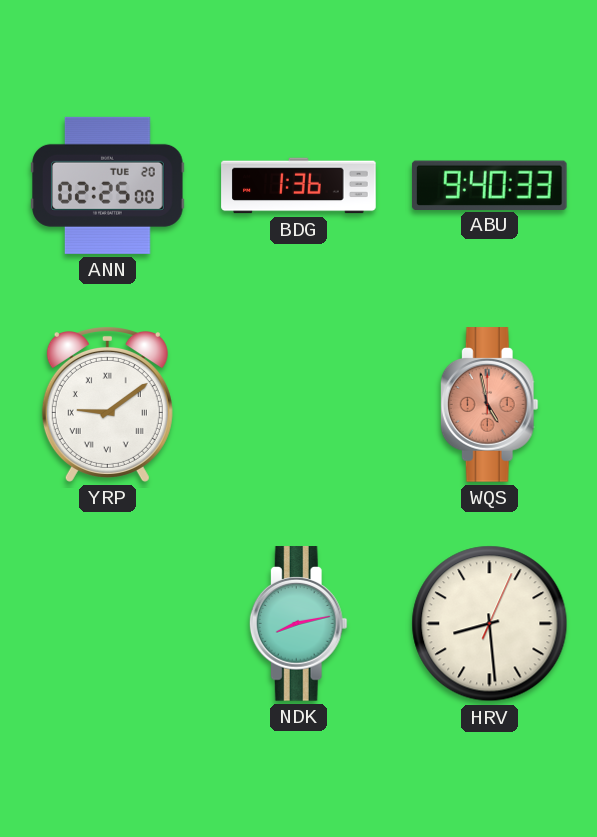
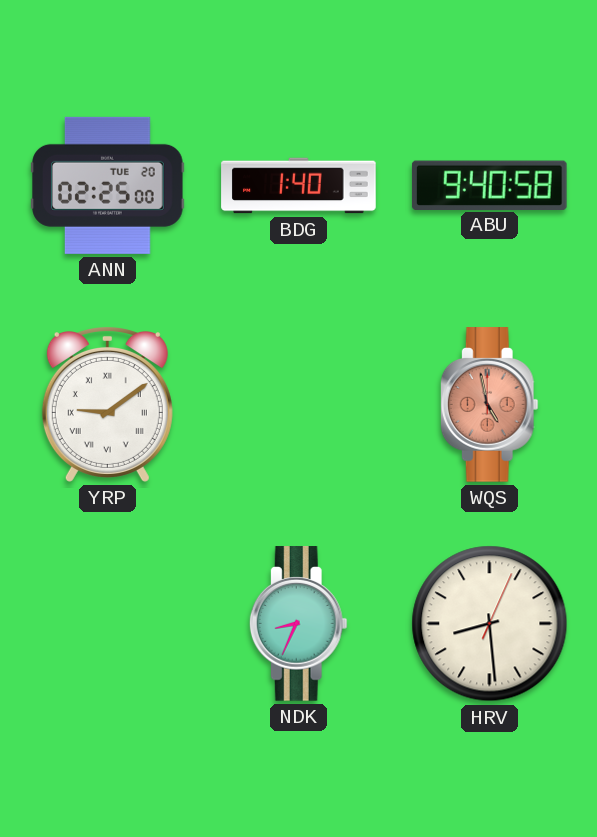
BDG: 1:36 -> 1:40 (299, 186)
ABU: 9:40:33 -> 9:40:58 (489, 185)
NDK: 8:13 -> 8:34 (298, 624)
